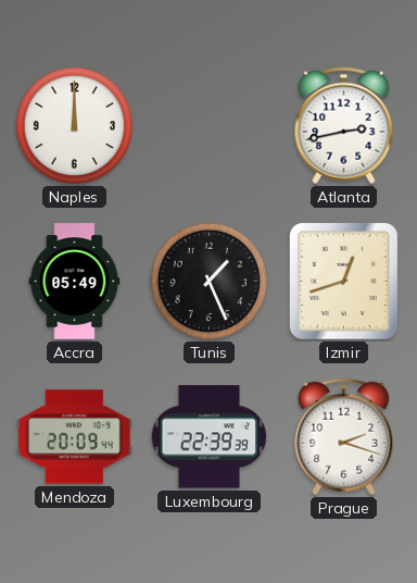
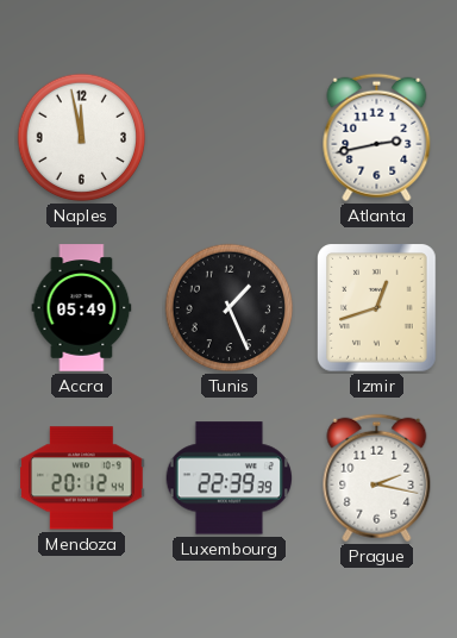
Naples: 12:00 -> 11:58 (82, 138)
Mendoza: 20:09 -> 20:12 (82, 478)
Prague: 2:18 -> 2:17 (377, 478)
